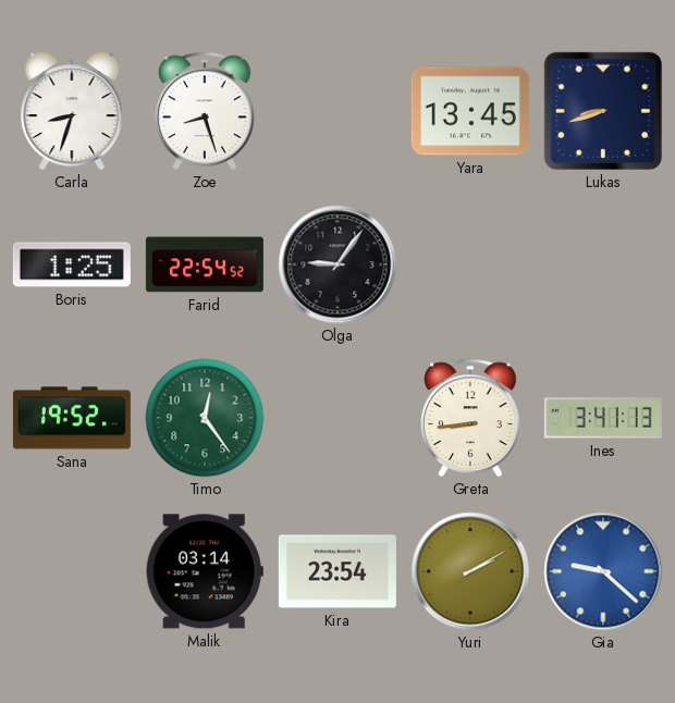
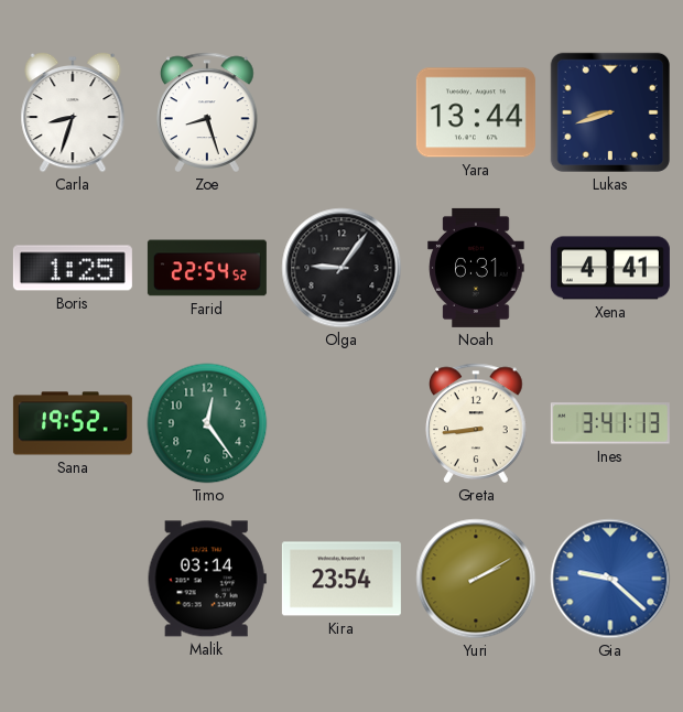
Yara: 13:45 -> 13:44 (476, 112)
Noah: none -> 6:31 (476, 268)
Xena: none -> 4:41 (610, 268)
